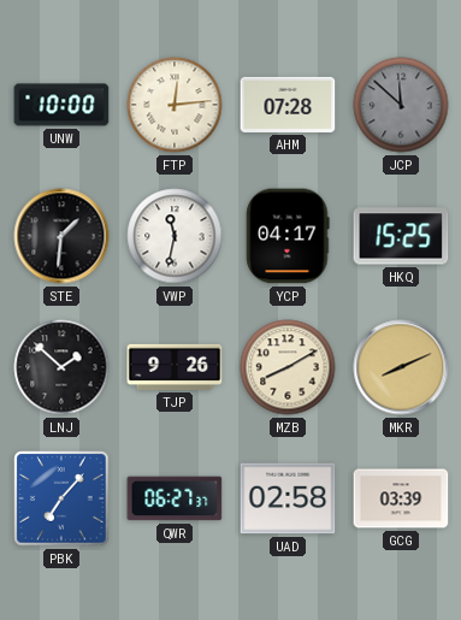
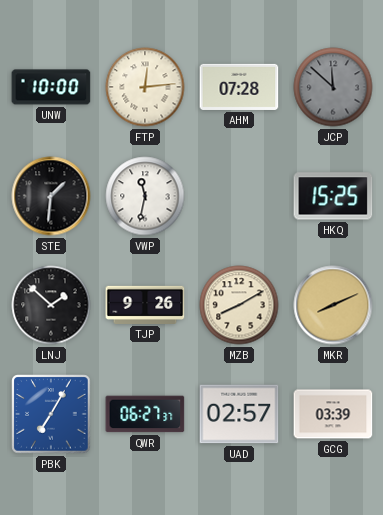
YCP: 04:17 -> none (288, 236)
PBK: 7:07 -> 7:05 (51, 414)
UAD: 02:58 -> 02:57 (239, 414)
